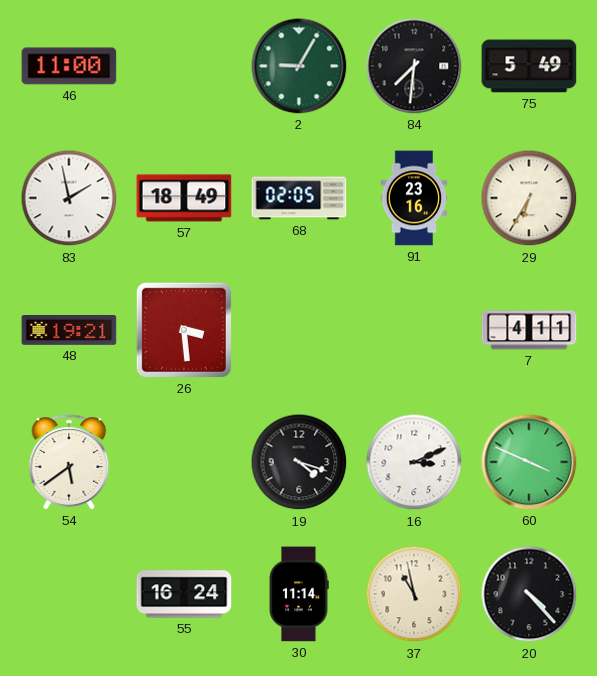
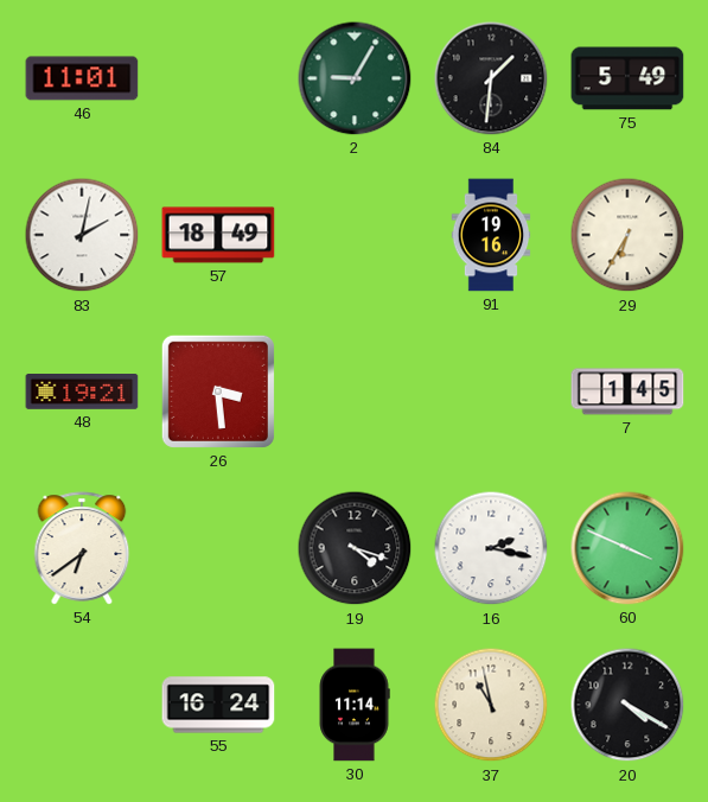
46: 11:00 -> 11:01 (82, 78)
84: 7:31 -> 1:31 (491, 78)
83: 1:58 -> 2:02 (82, 235)
68: 02:05 -> none (299, 198)
91: 23:16 -> 19:16 (491, 235)
7: 4:11 -> 1:45 (627, 392)
54: 5:39 -> 6:39 (82, 548)
16: 3:11 -> 2:17 (491, 548)
20: 4:23 -> 4:20 (627, 705)
